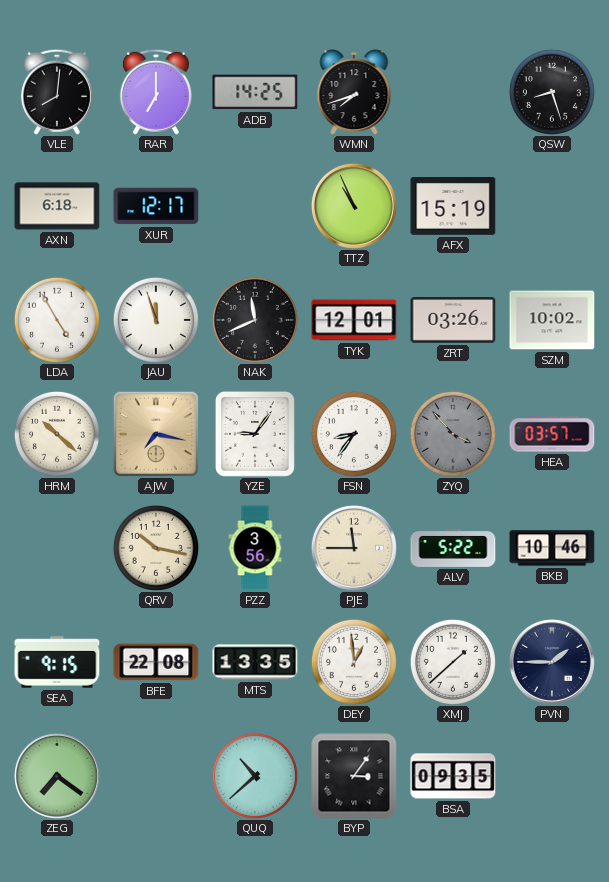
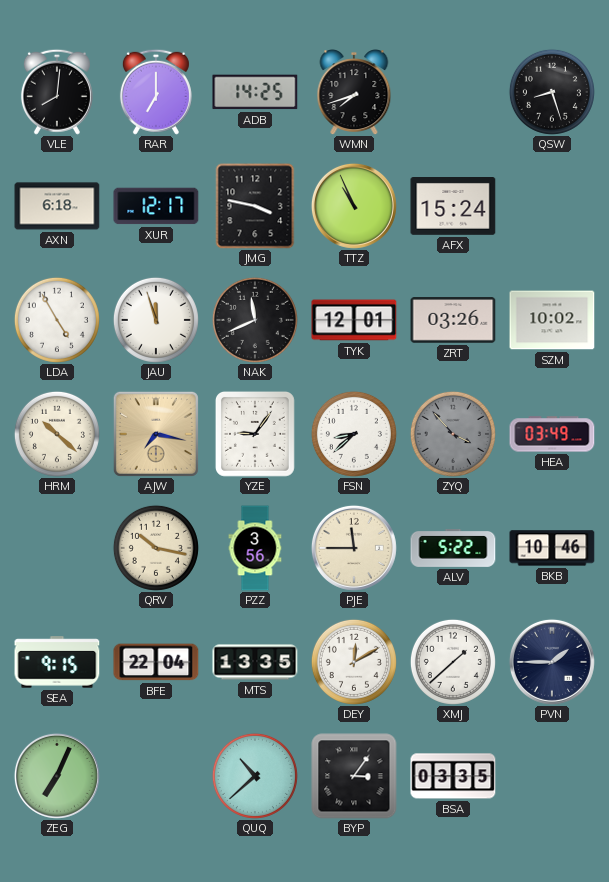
JMG: none -> 3:47 (255, 206)
AFX: 15:19 -> 15:24 (453, 207)
FSN: 8:36 -> 8:38 (354, 434)
HEA: 03:57 -> 03:49 (552, 434)
BFE: 22:08 -> 22:04 (156, 662)
DEY: 12:59 -> 12:10 (354, 662)
ZEG: 7:21 -> 7:04 (57, 776)
BSA: 09:35 -> 03:35 (453, 776)
